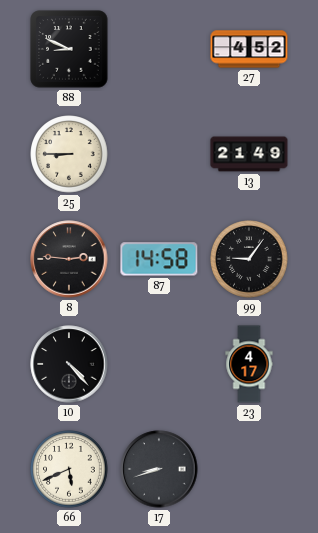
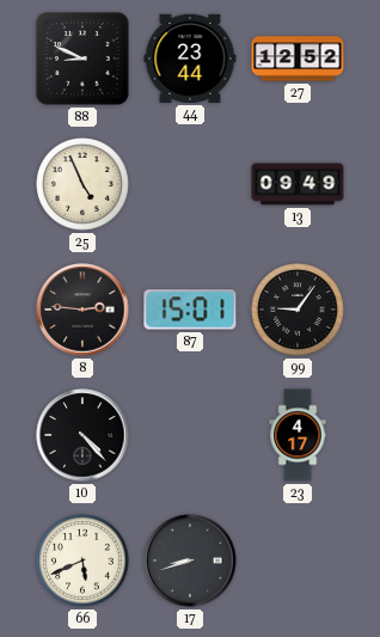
44: none -> 23:44 (190, 59)
27: 4:52 -> 12:52 (298, 59)
25: 8:45 -> 4:56 (82, 184)
13: 21:49 -> 09:49 (298, 184)
87: 14:58 -> 15:01 (190, 310)
